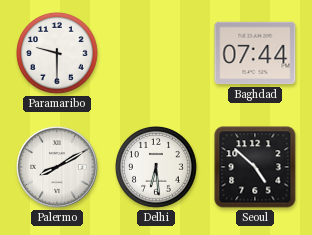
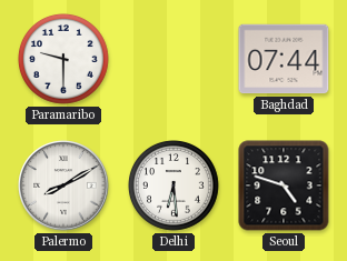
Seoul: 4:52 -> 4:48 (284, 185)
